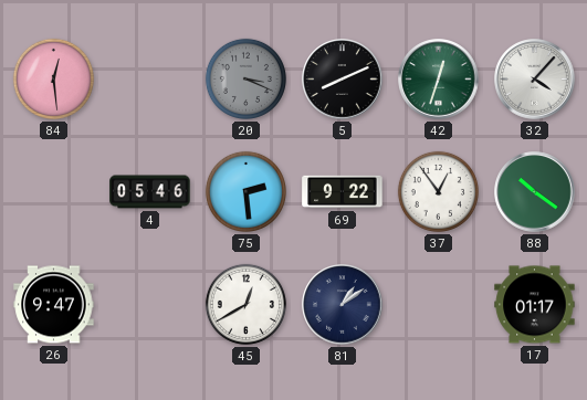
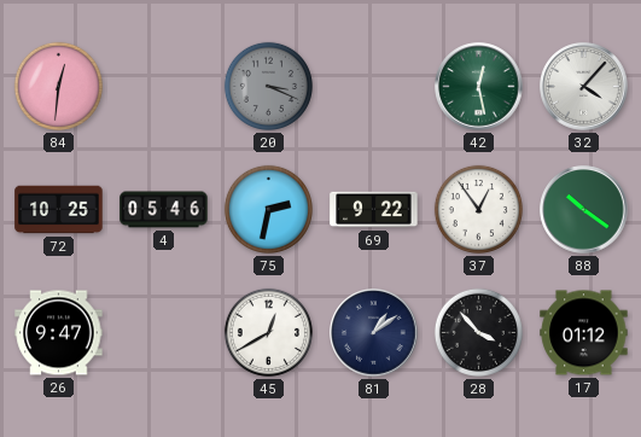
84: 12:29 -> 12:31 (58, 86)
5: 8:11 -> none (343, 80)
42: 12:33 -> 12:28 (479, 87)
72: none -> 10:25 (59, 210)
75: 2:29 -> 2:32 (268, 209)
28: none -> 3:53 (478, 332)
17: 01:17 -> 01:12 (584, 333)
